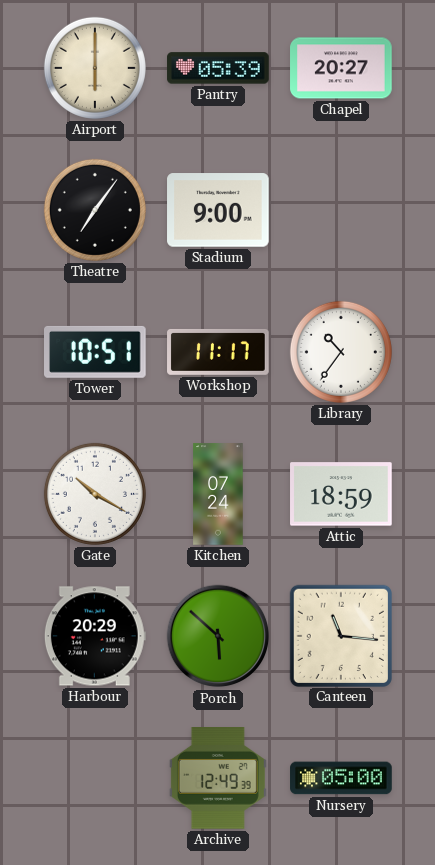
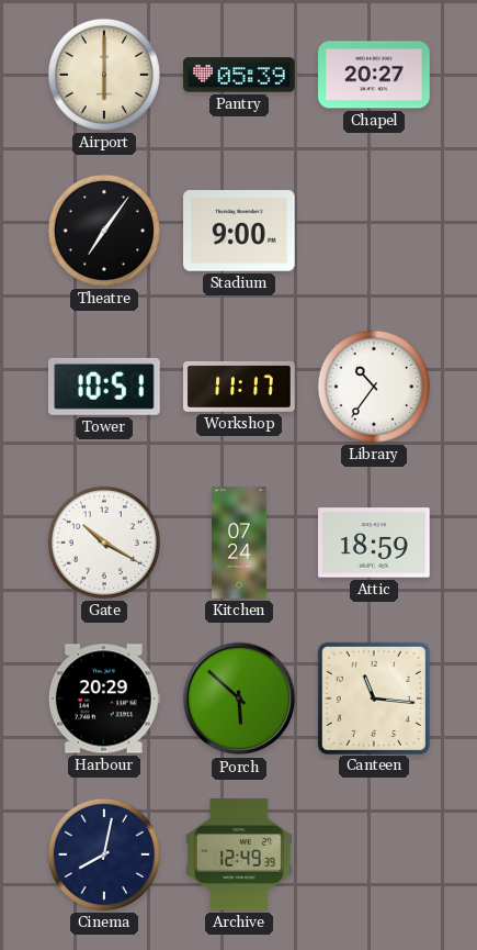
Cinema: none -> 8:02 (104, 854)
Nursery: 05:00 -> none (341, 778)
